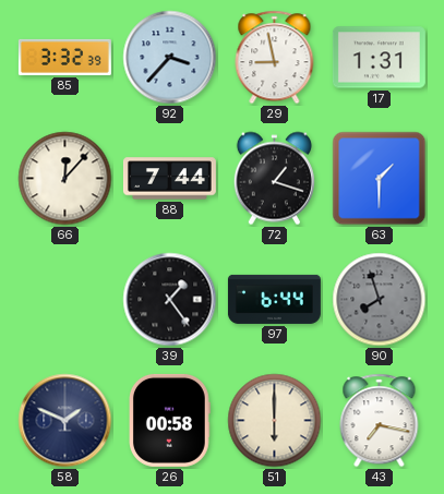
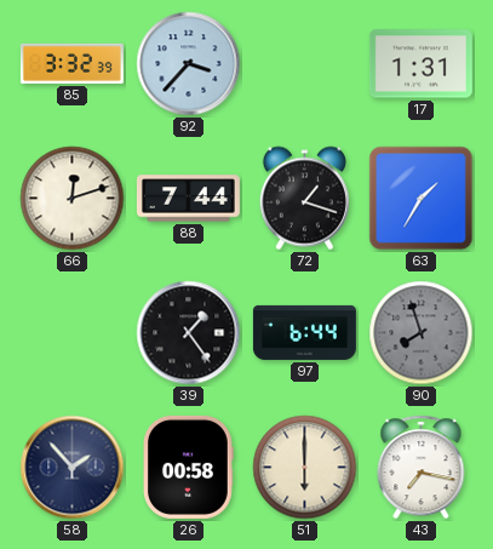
29: 8:58 -> none (275, 58)
66: 12:07 -> 12:12 (73, 199)
63: 1:30 -> 1:35 (422, 199)
58: 1:49 -> 1:53 (73, 468)
